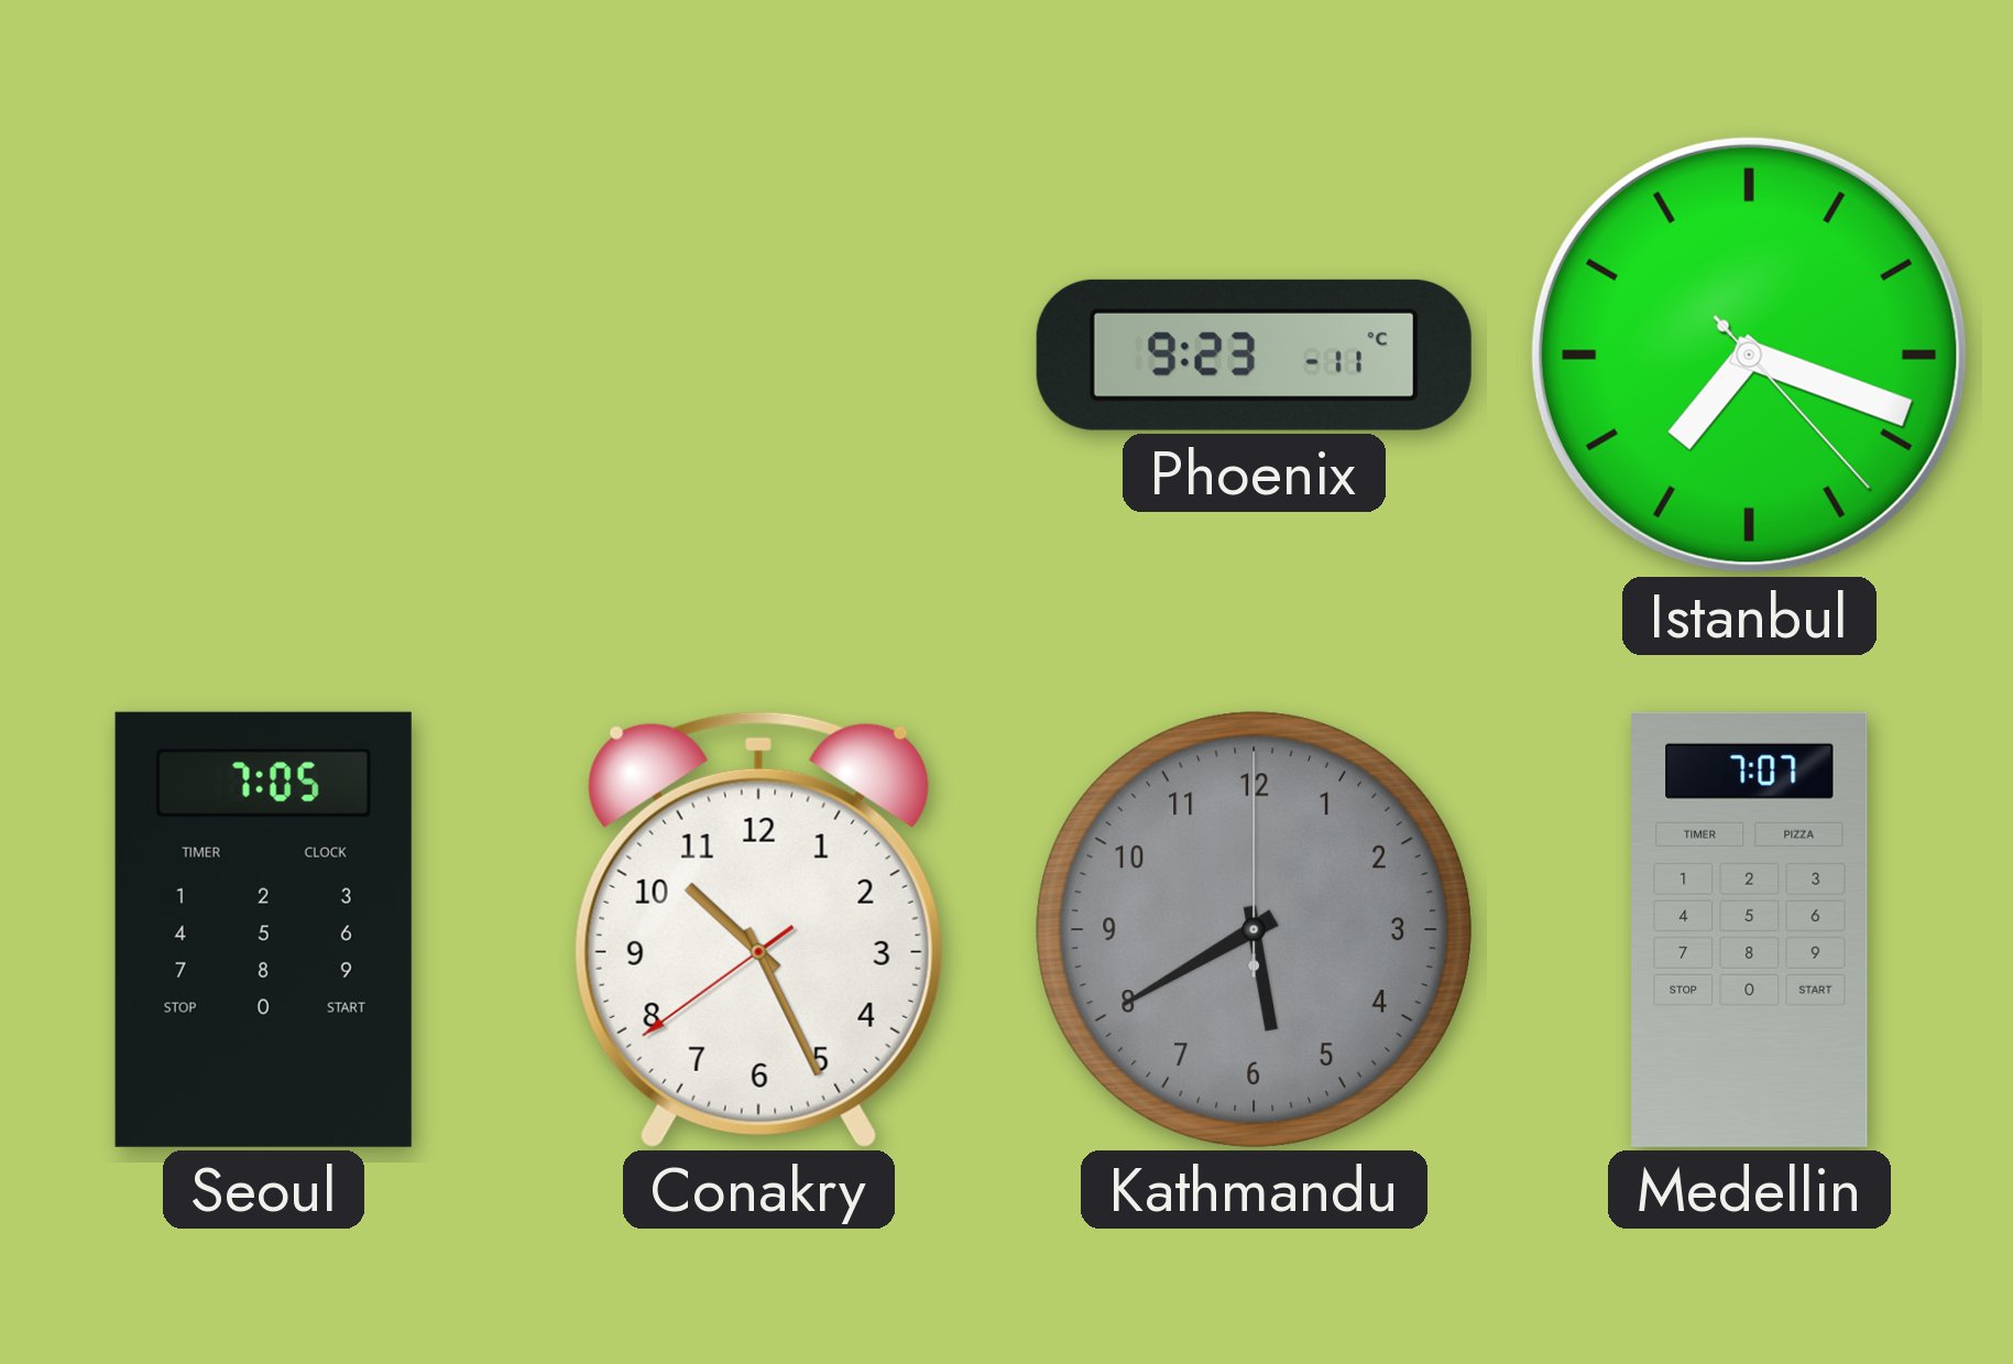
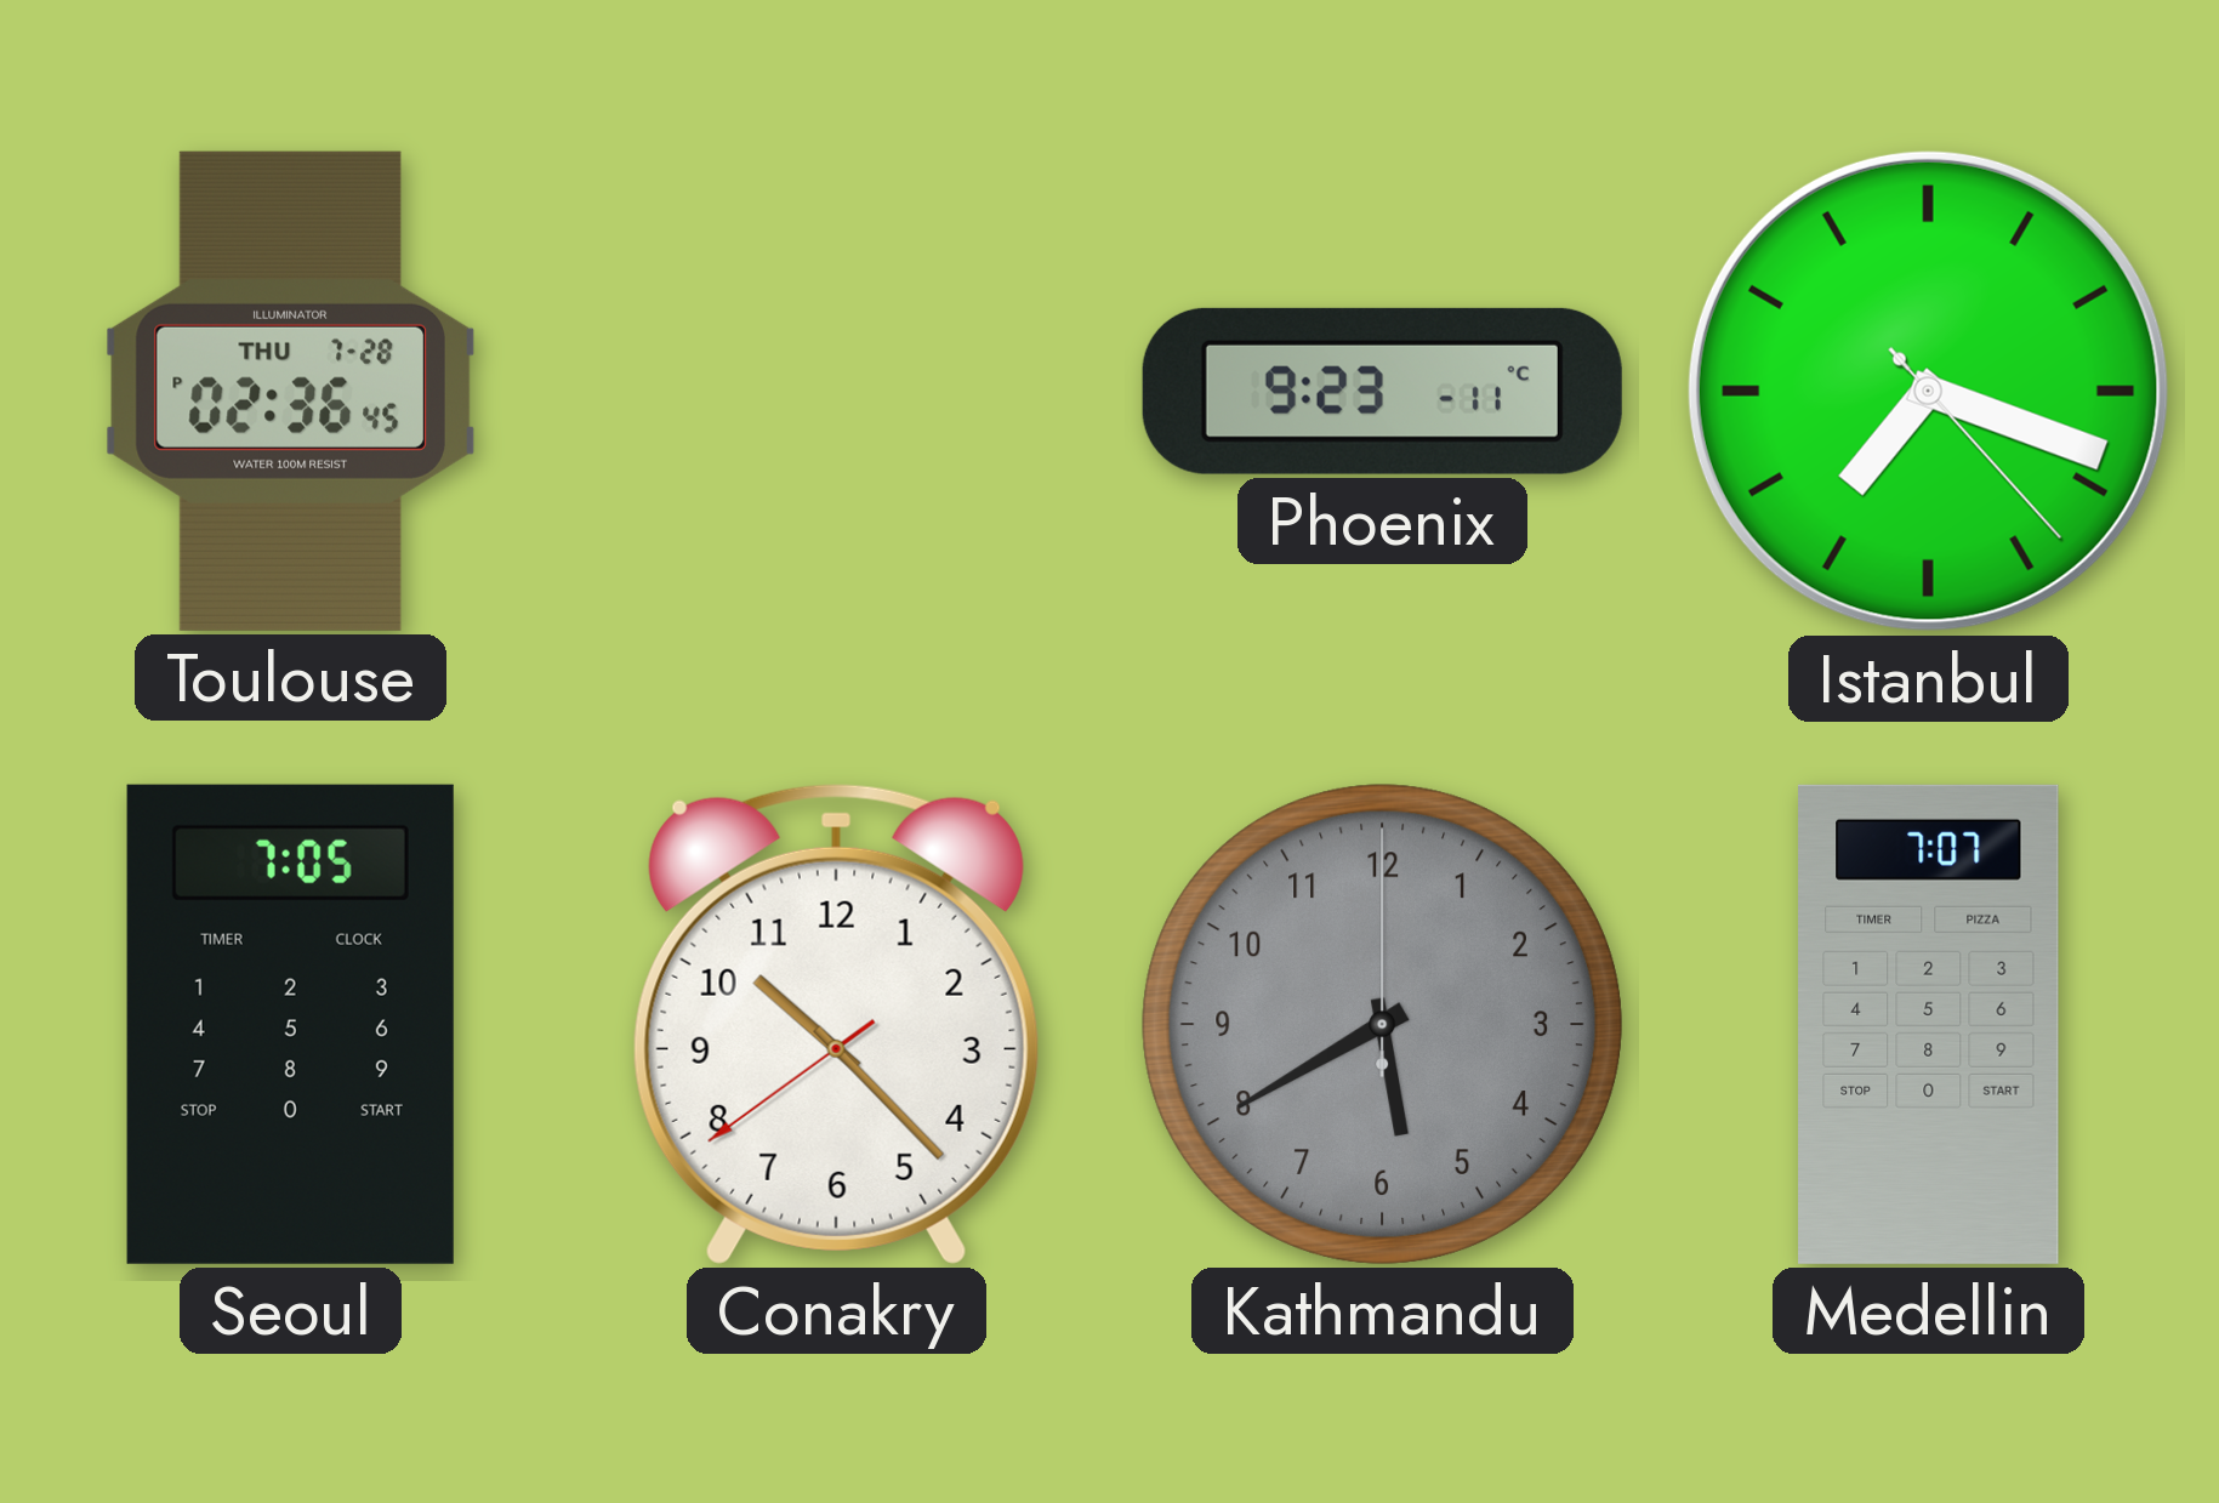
Toulouse: none -> 02:36 (290, 391)
Conakry: 10:25 -> 10:22 (836, 1024)
